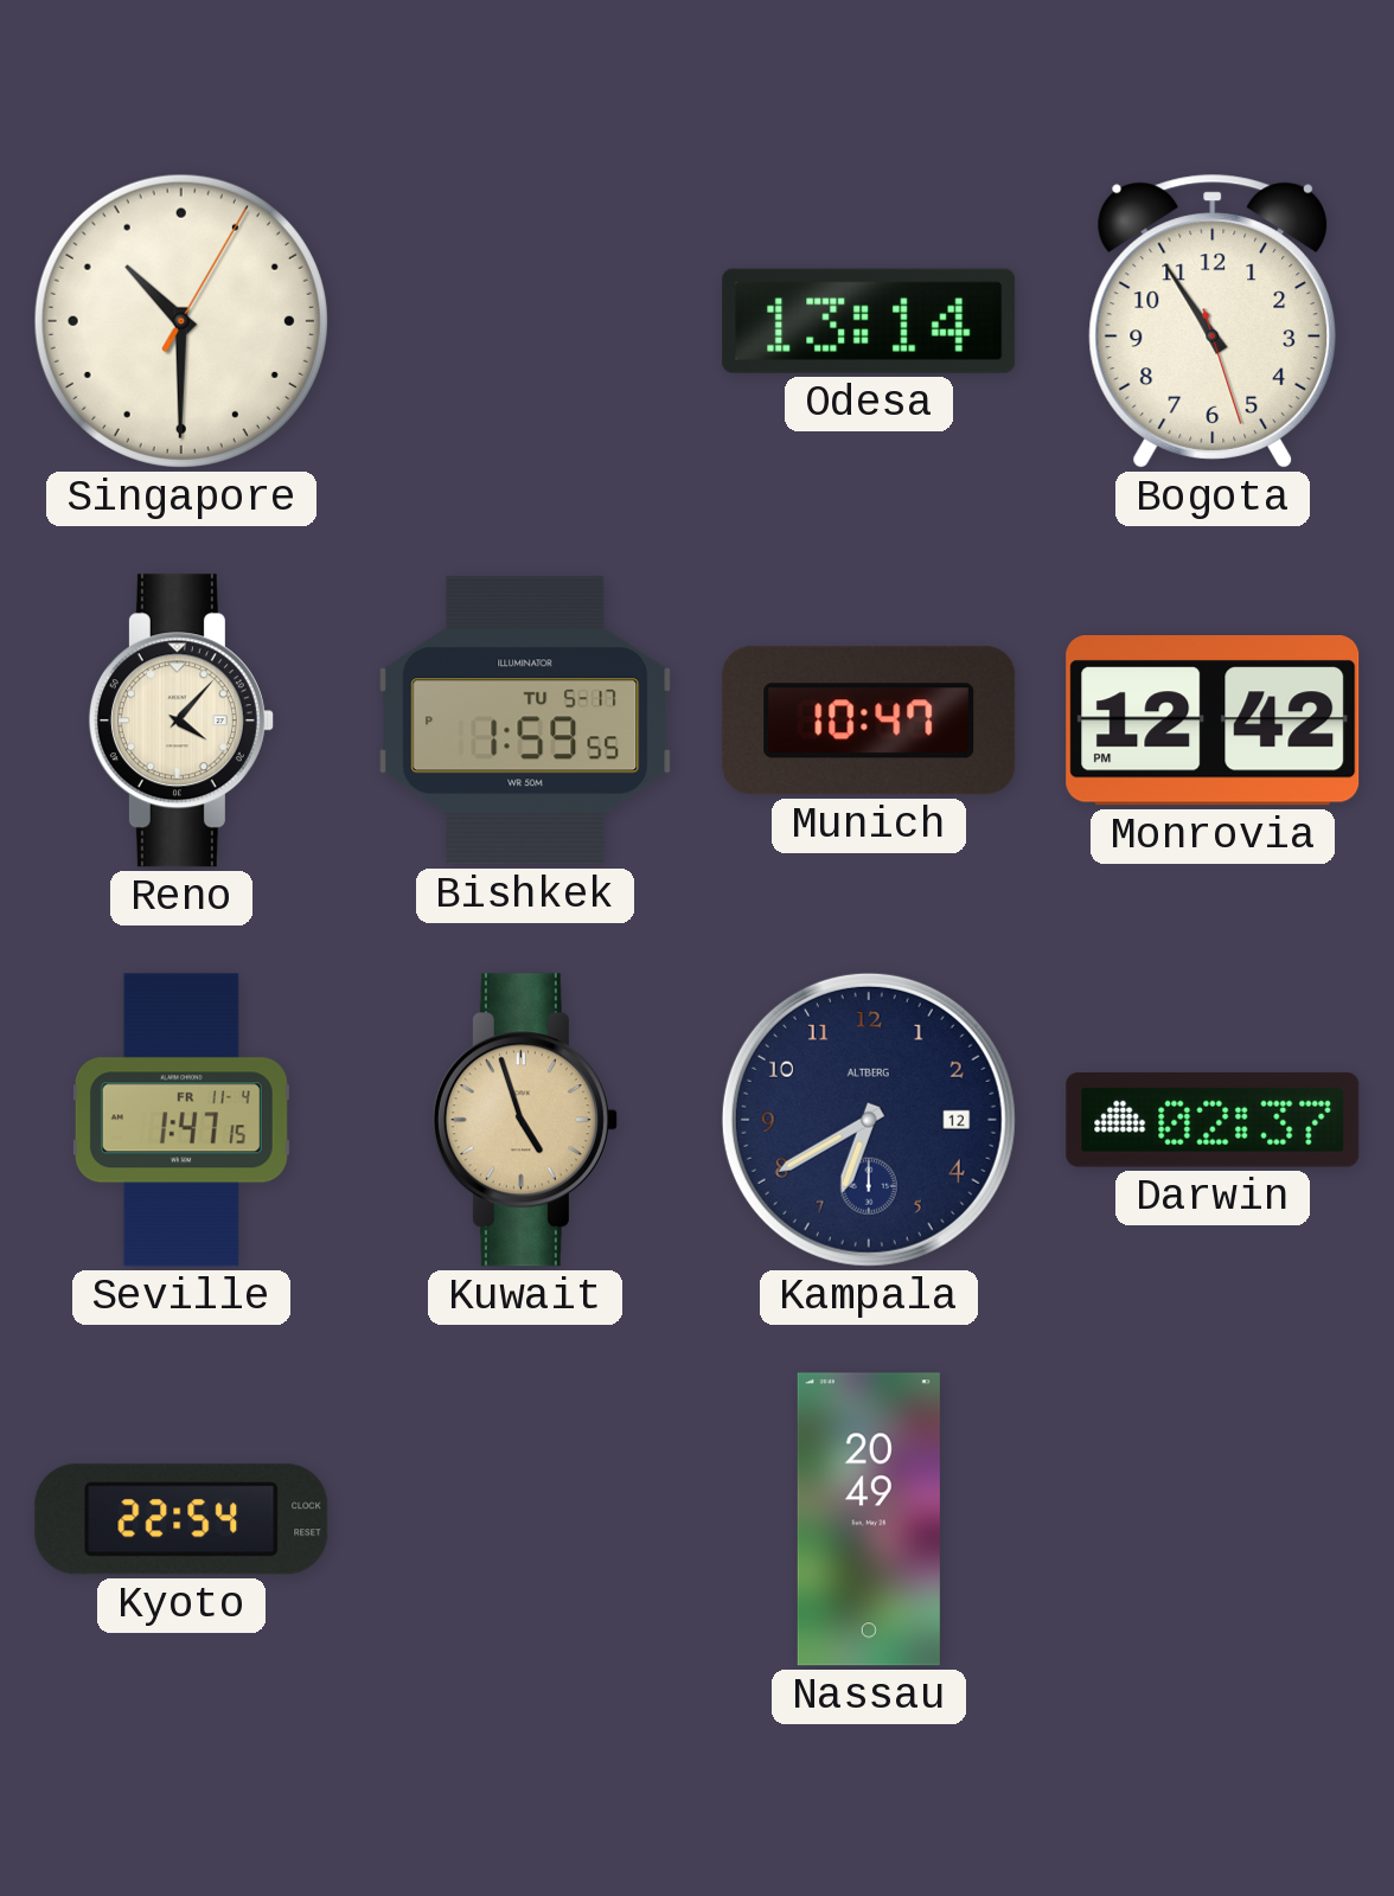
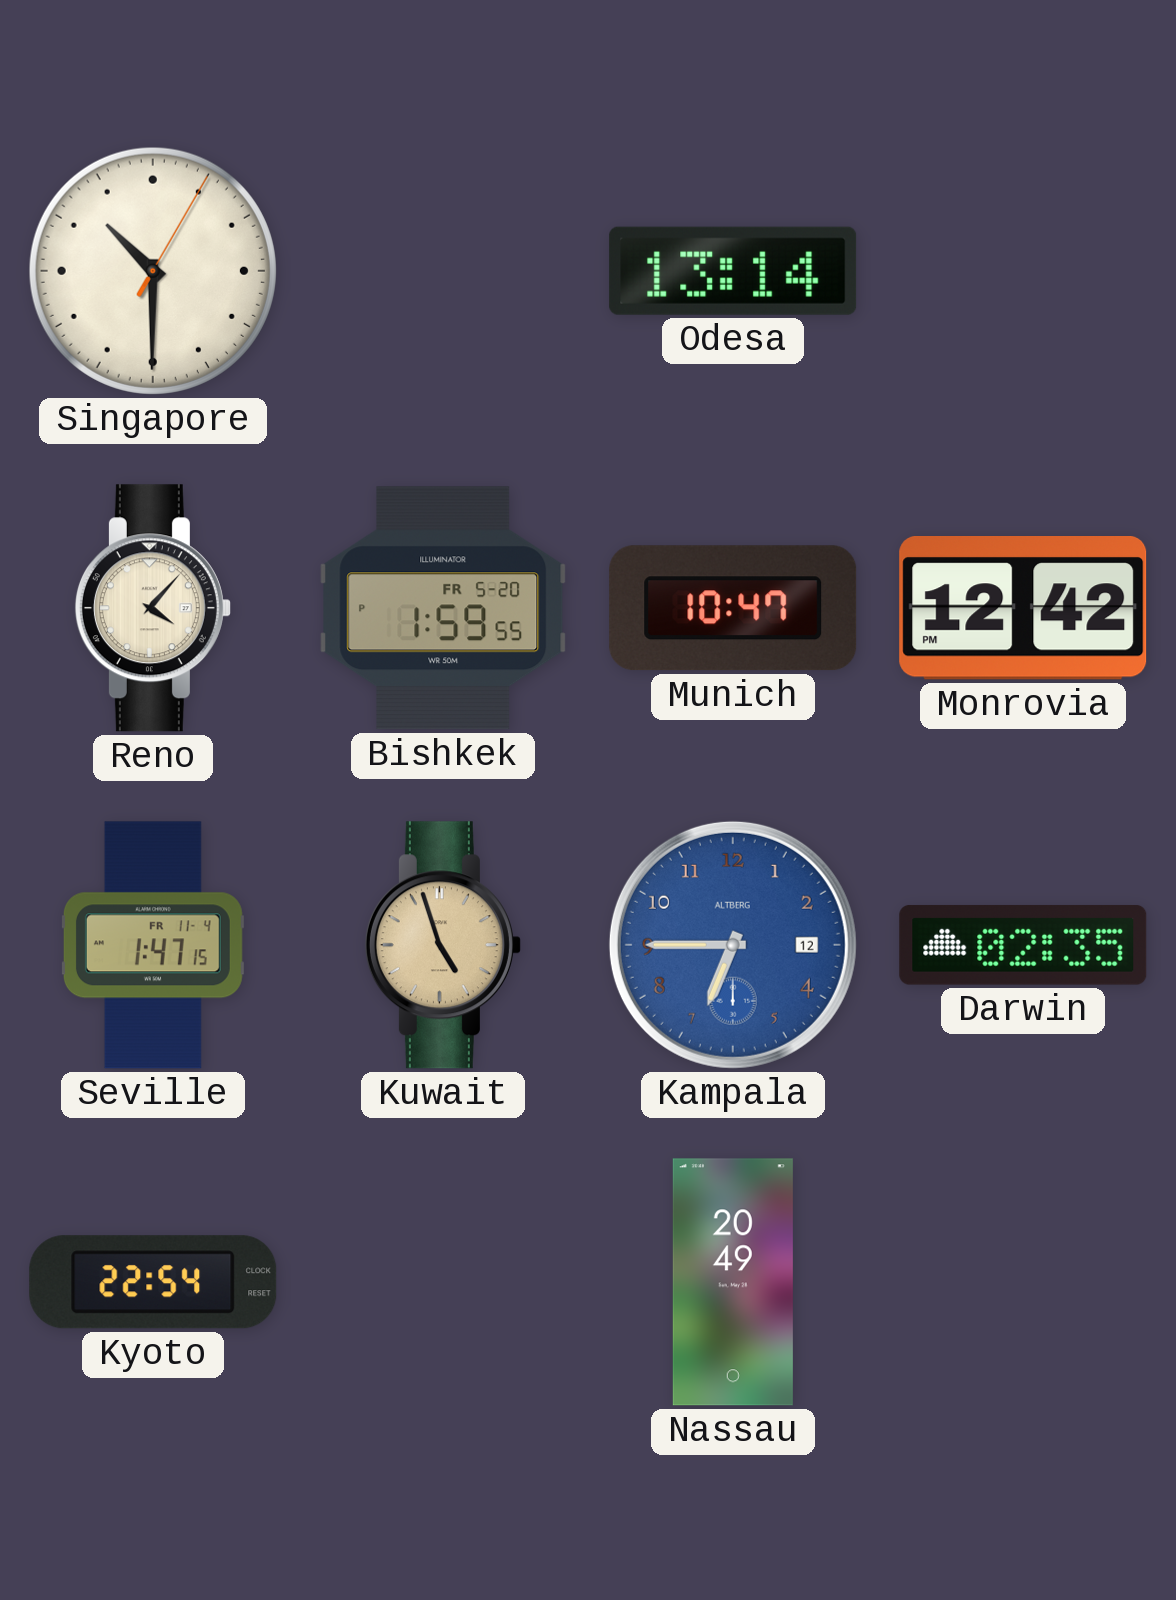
Bogota: 10:54 -> none (1213, 321)
Bishkek date: TU 5-17 -> FR 5-20 (443, 608)
Kampala: 6:40 -> 6:45 (733, 945)
Kampala dial: navy -> blue (733, 945)
Darwin: 02:37 -> 02:35 (1023, 945)
